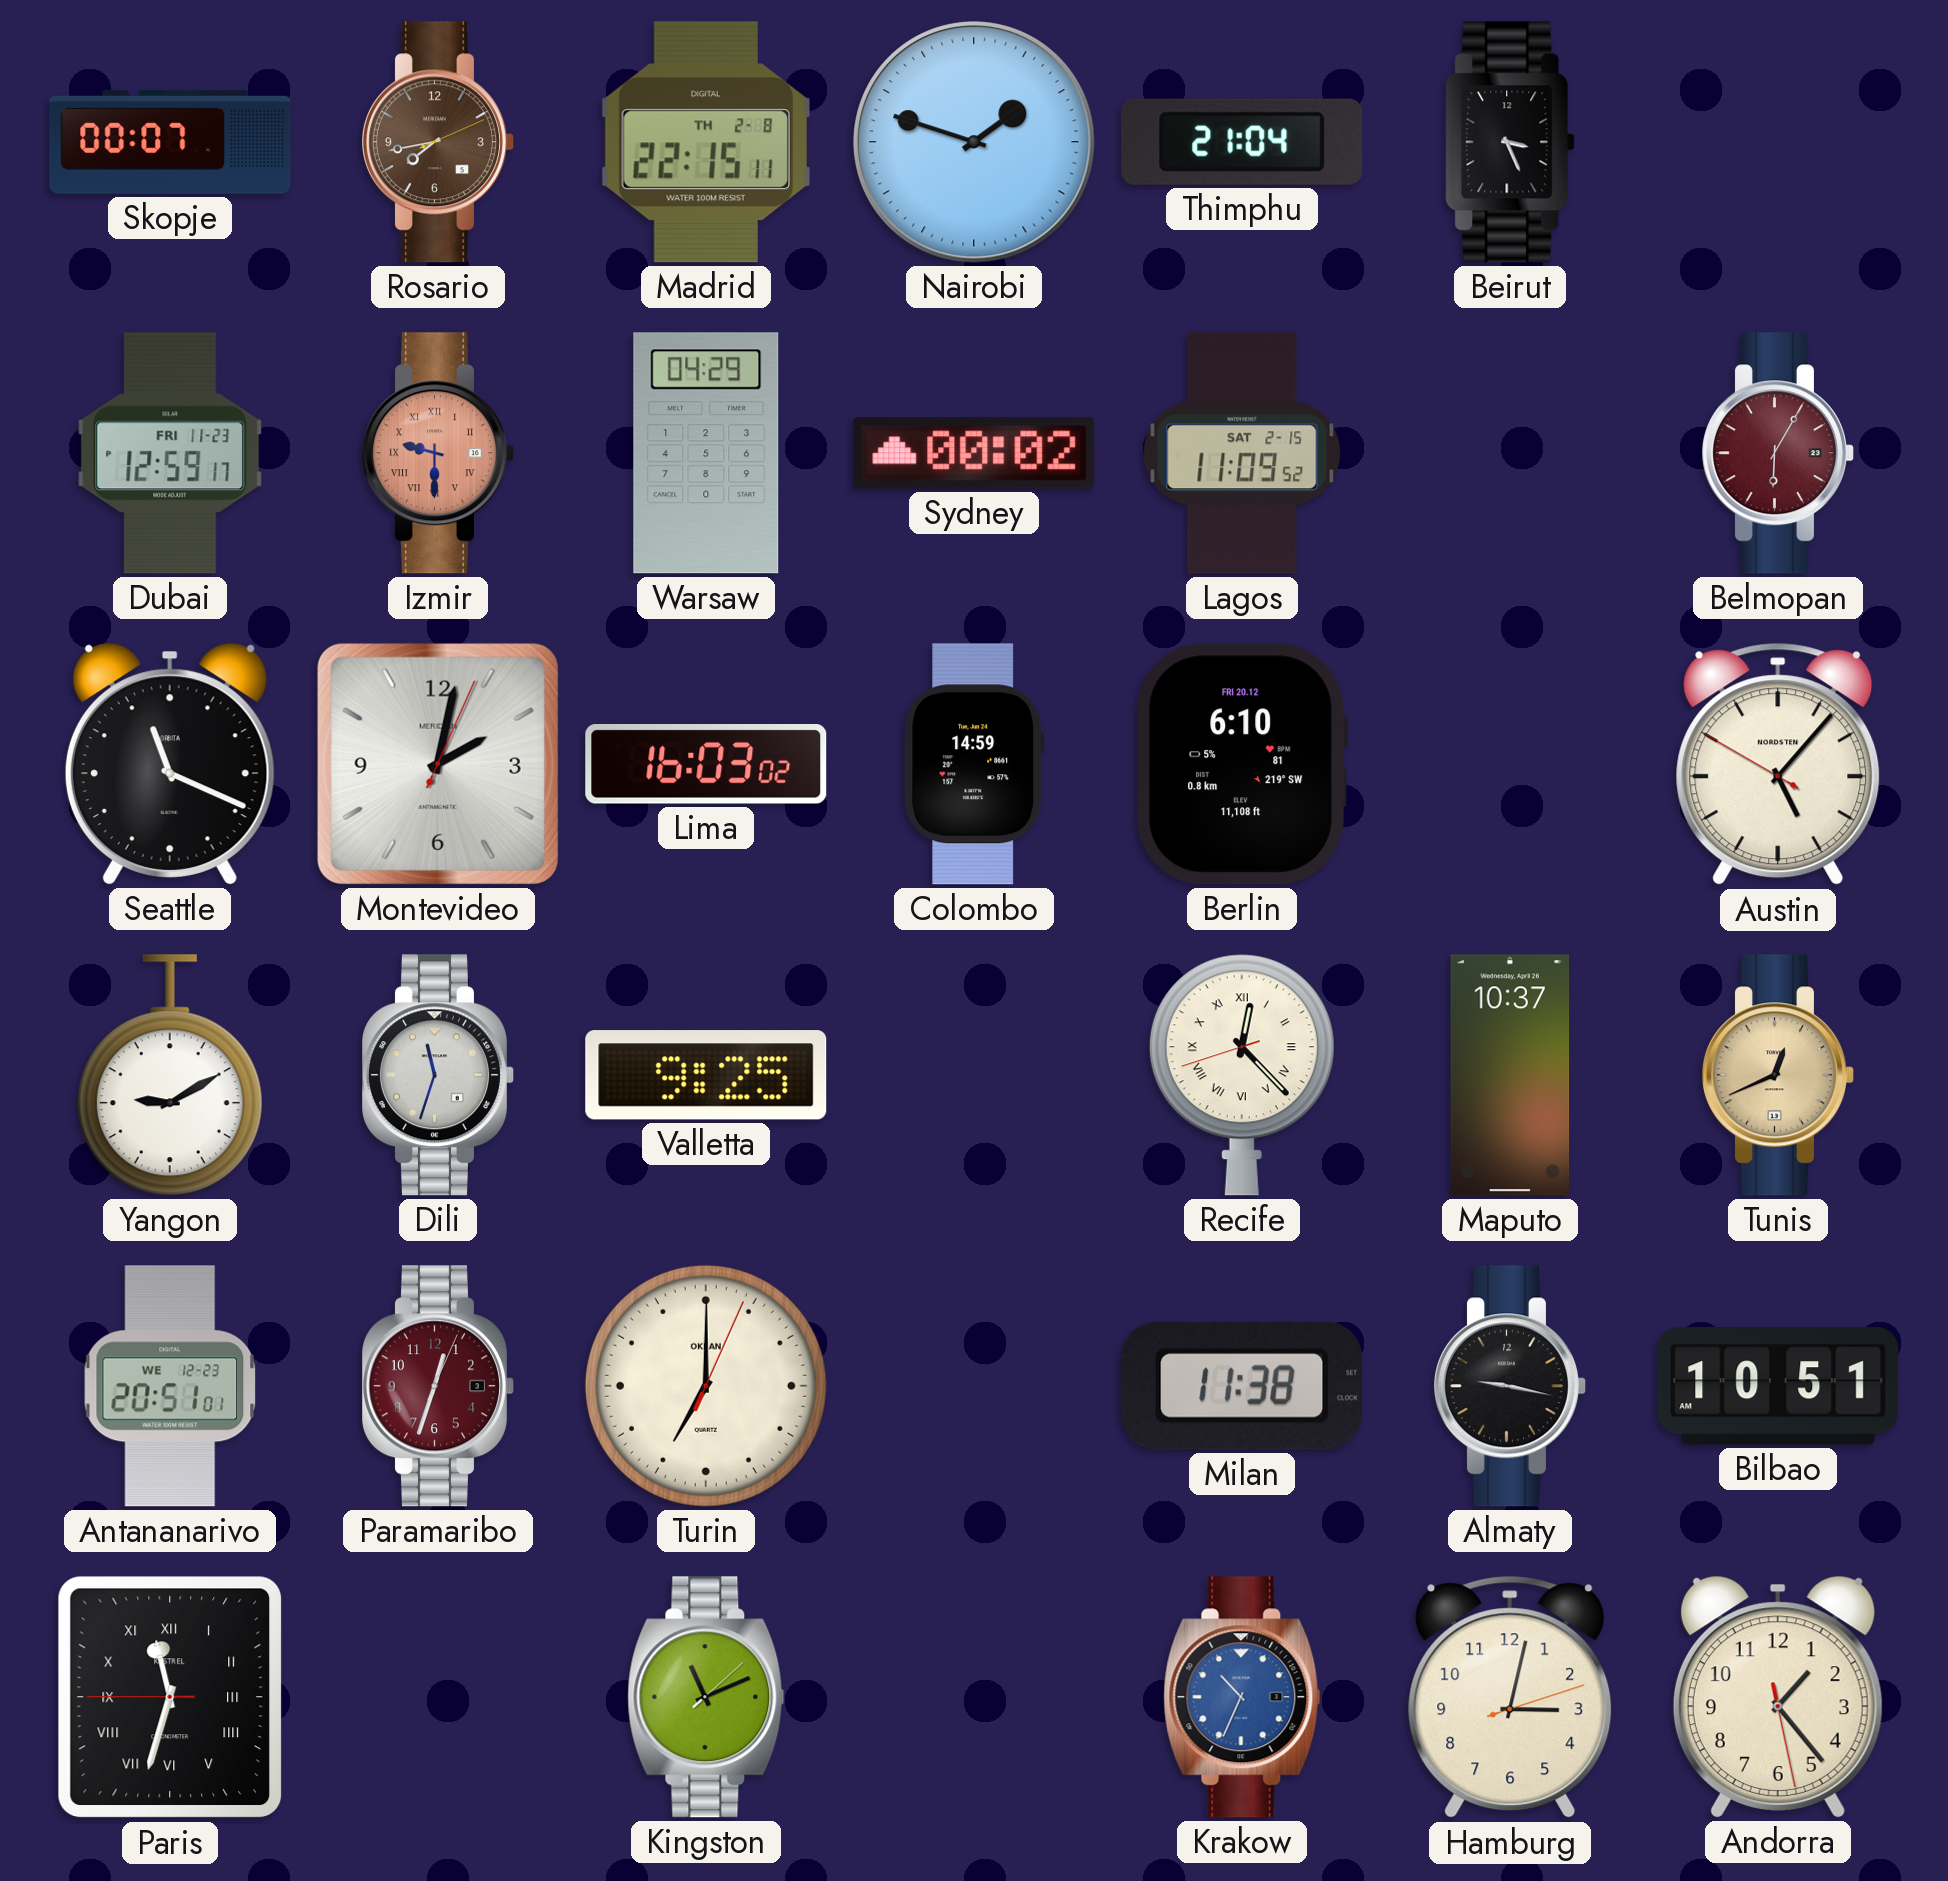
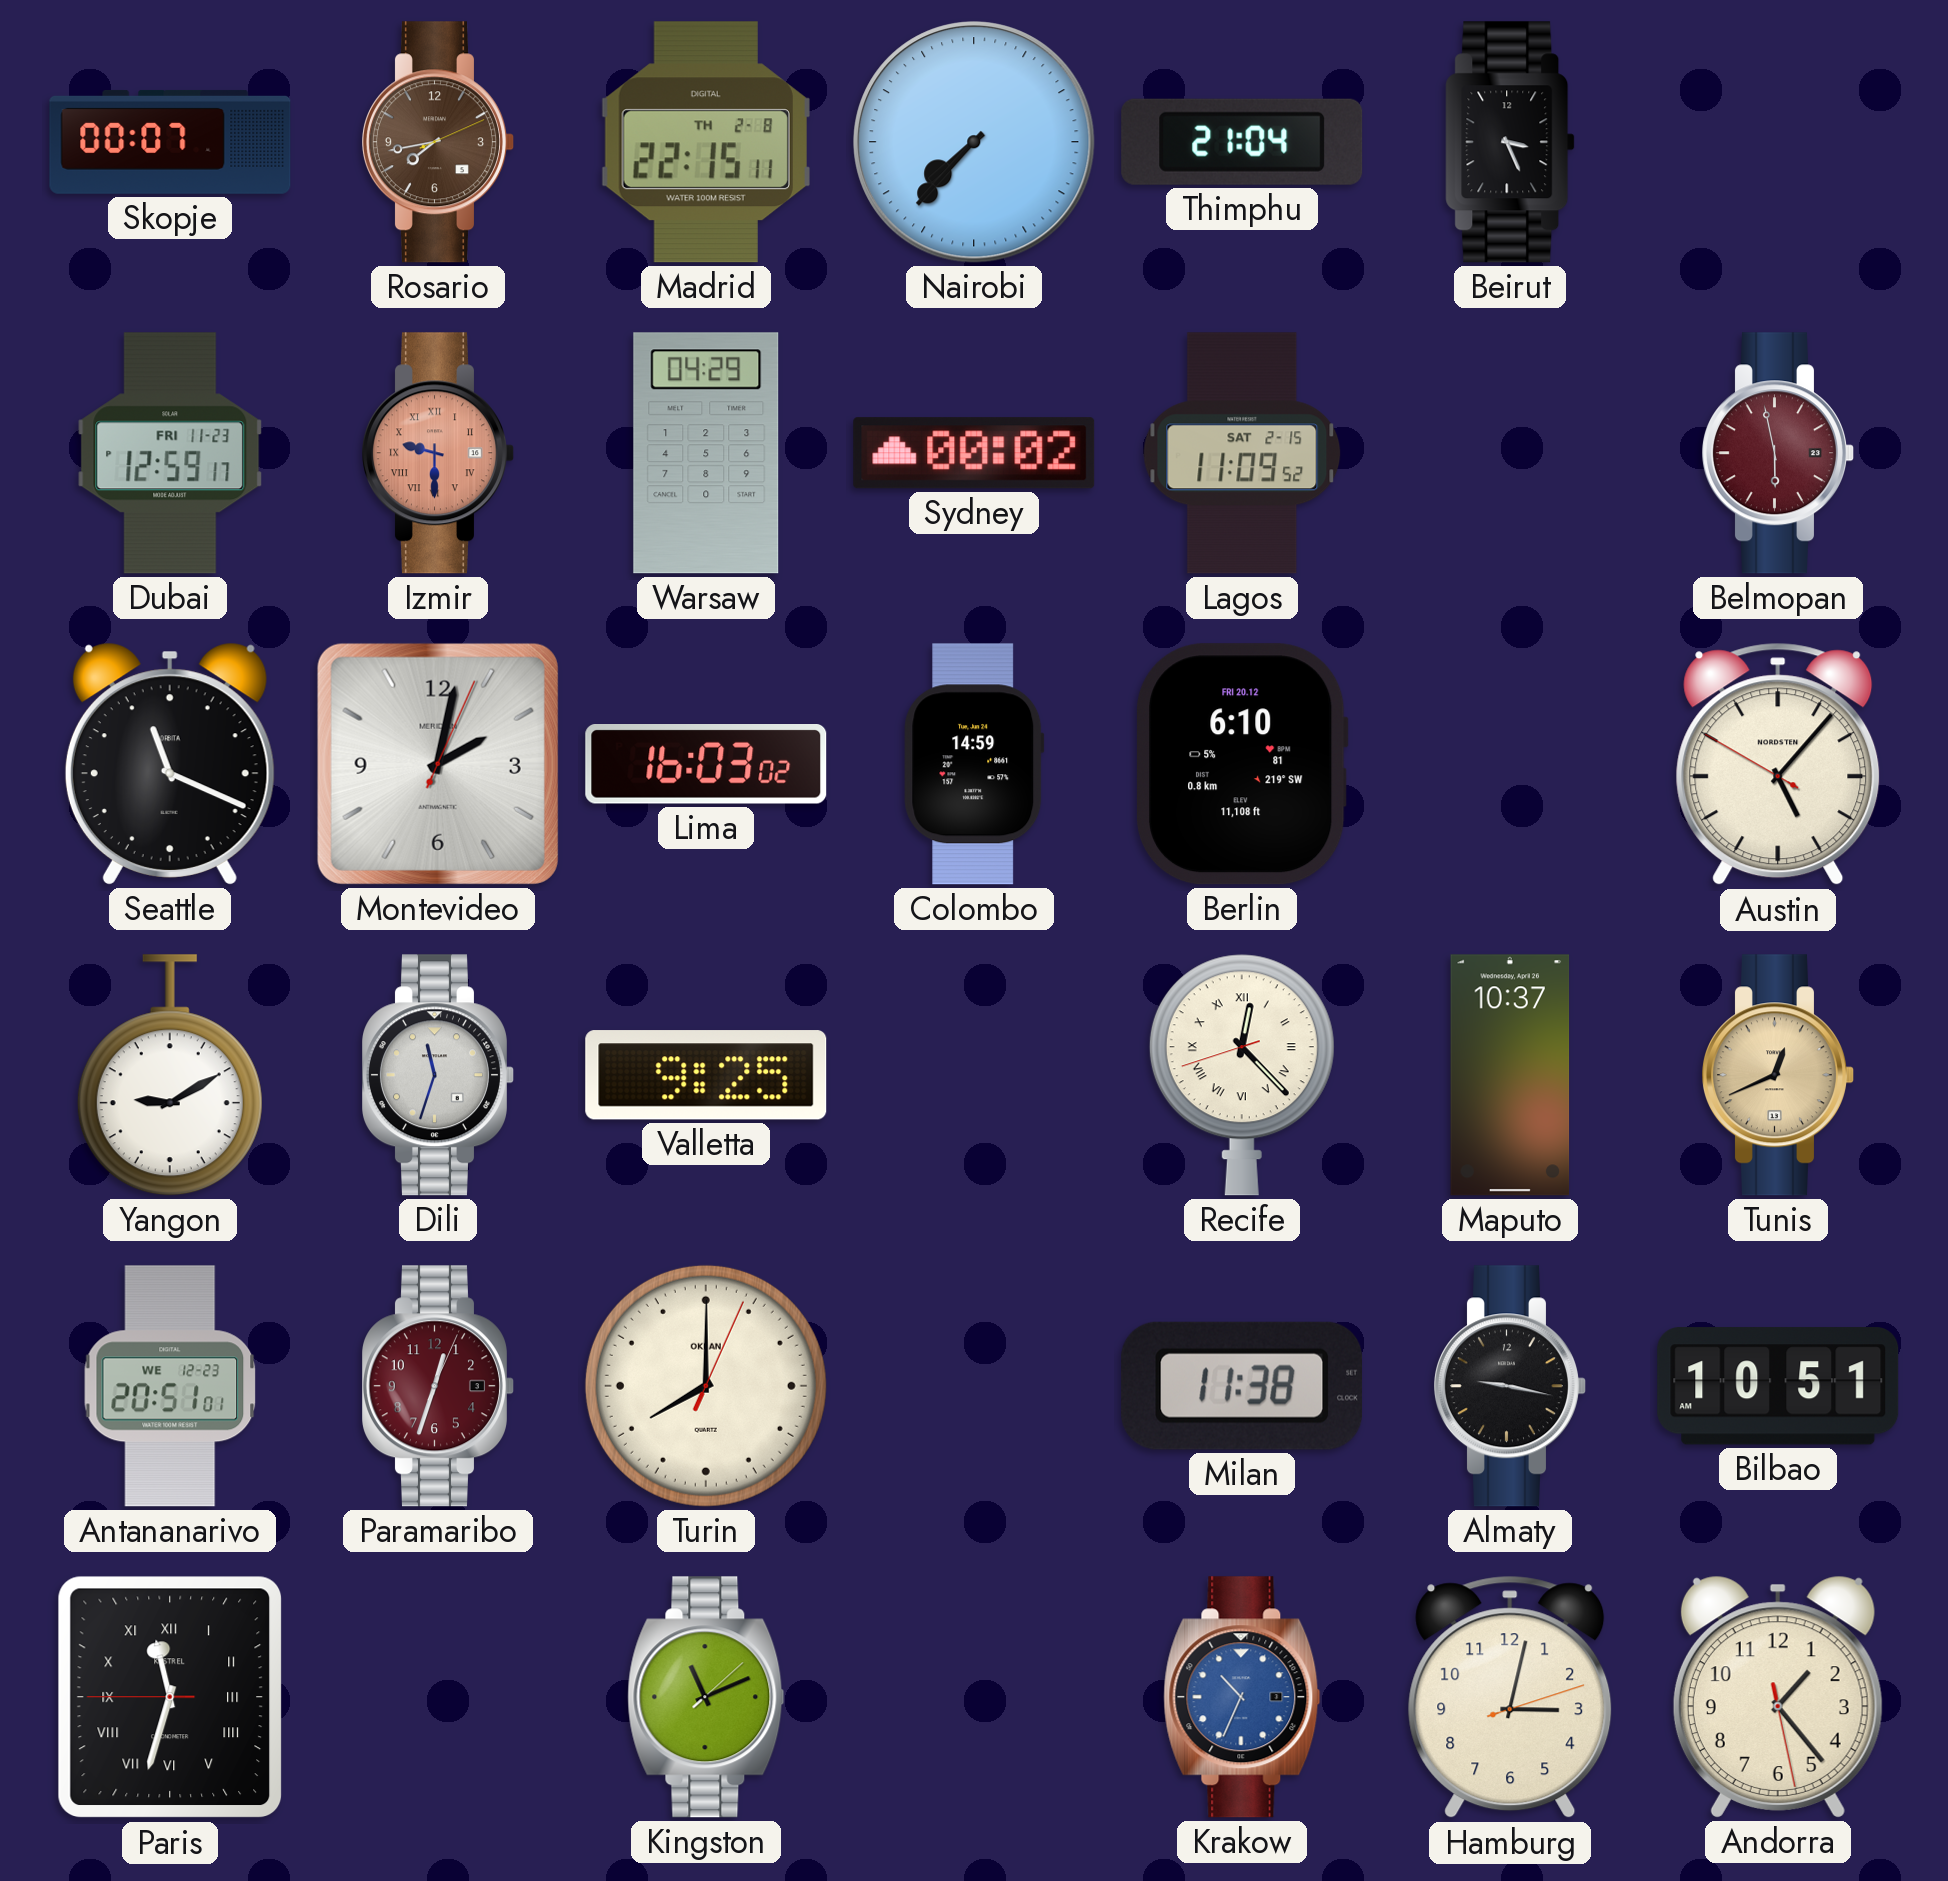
Nairobi: 1:48 -> 7:37 (974, 142)
Belmopan: 6:05 -> 5:58 (1779, 453)
Turin: 7:00 -> 8:00 (706, 1386)
